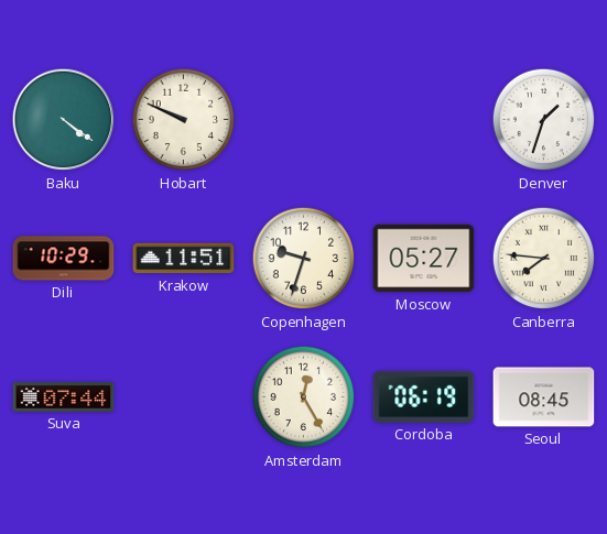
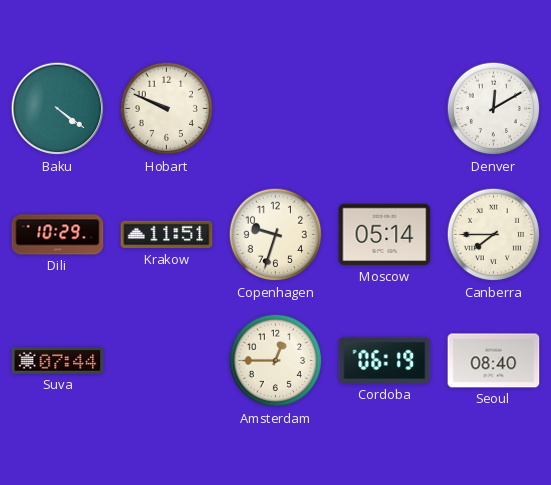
Denver: 1:33 -> 12:10 (494, 109)
Moscow: 05:27 -> 05:14 (385, 235)
Canberra: 7:46 -> 7:45 (494, 235)
Amsterdam: 12:25 -> 12:45 (276, 361)
Seoul: 08:45 -> 08:40 (494, 361)
